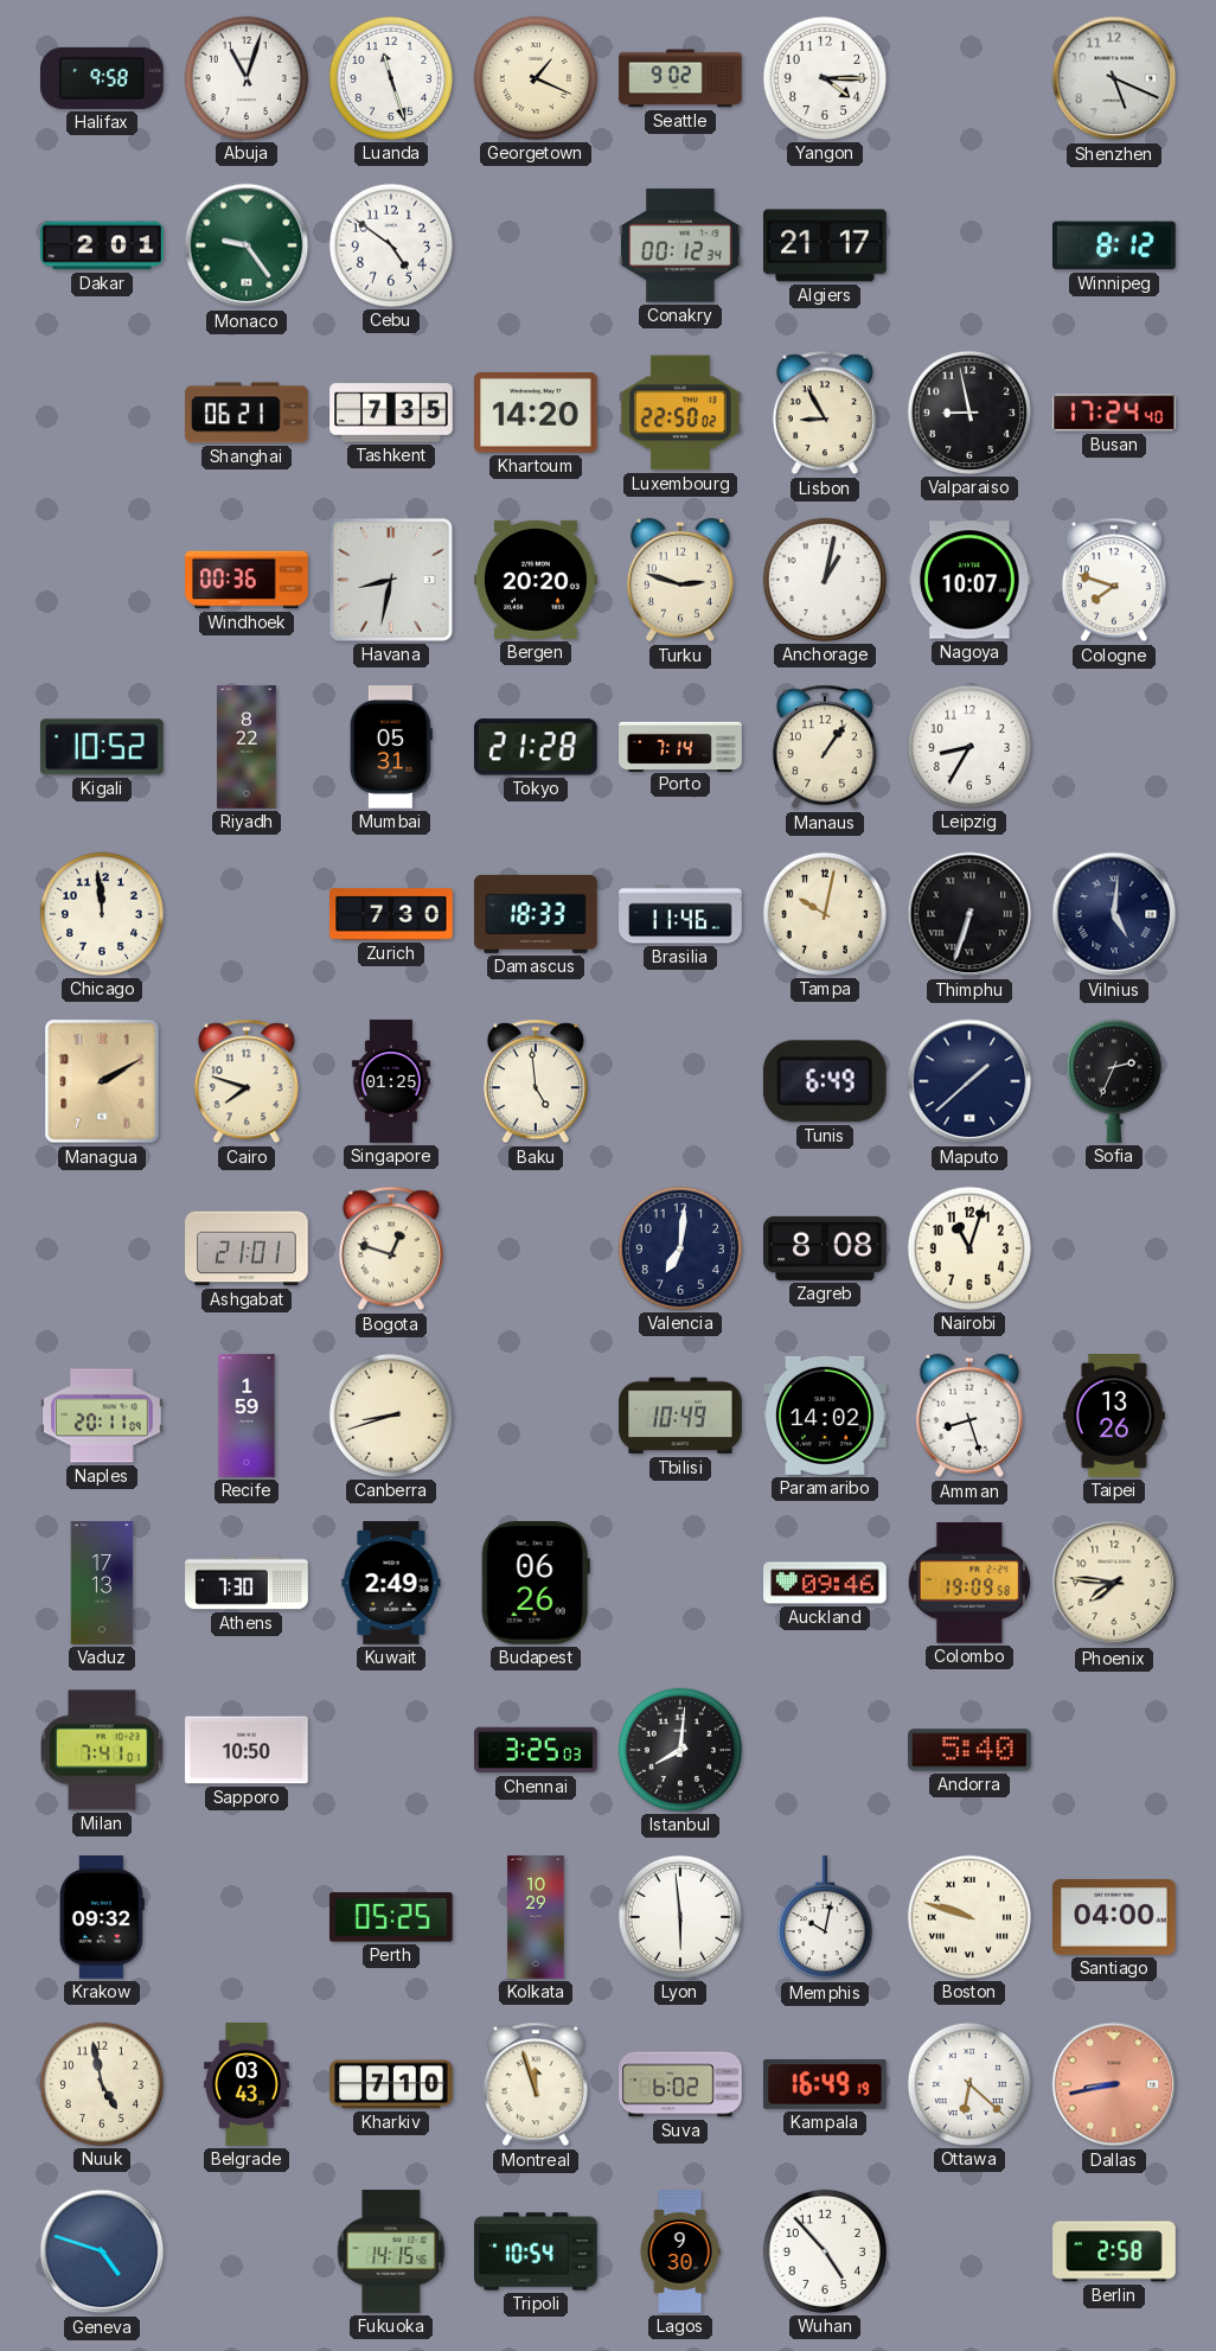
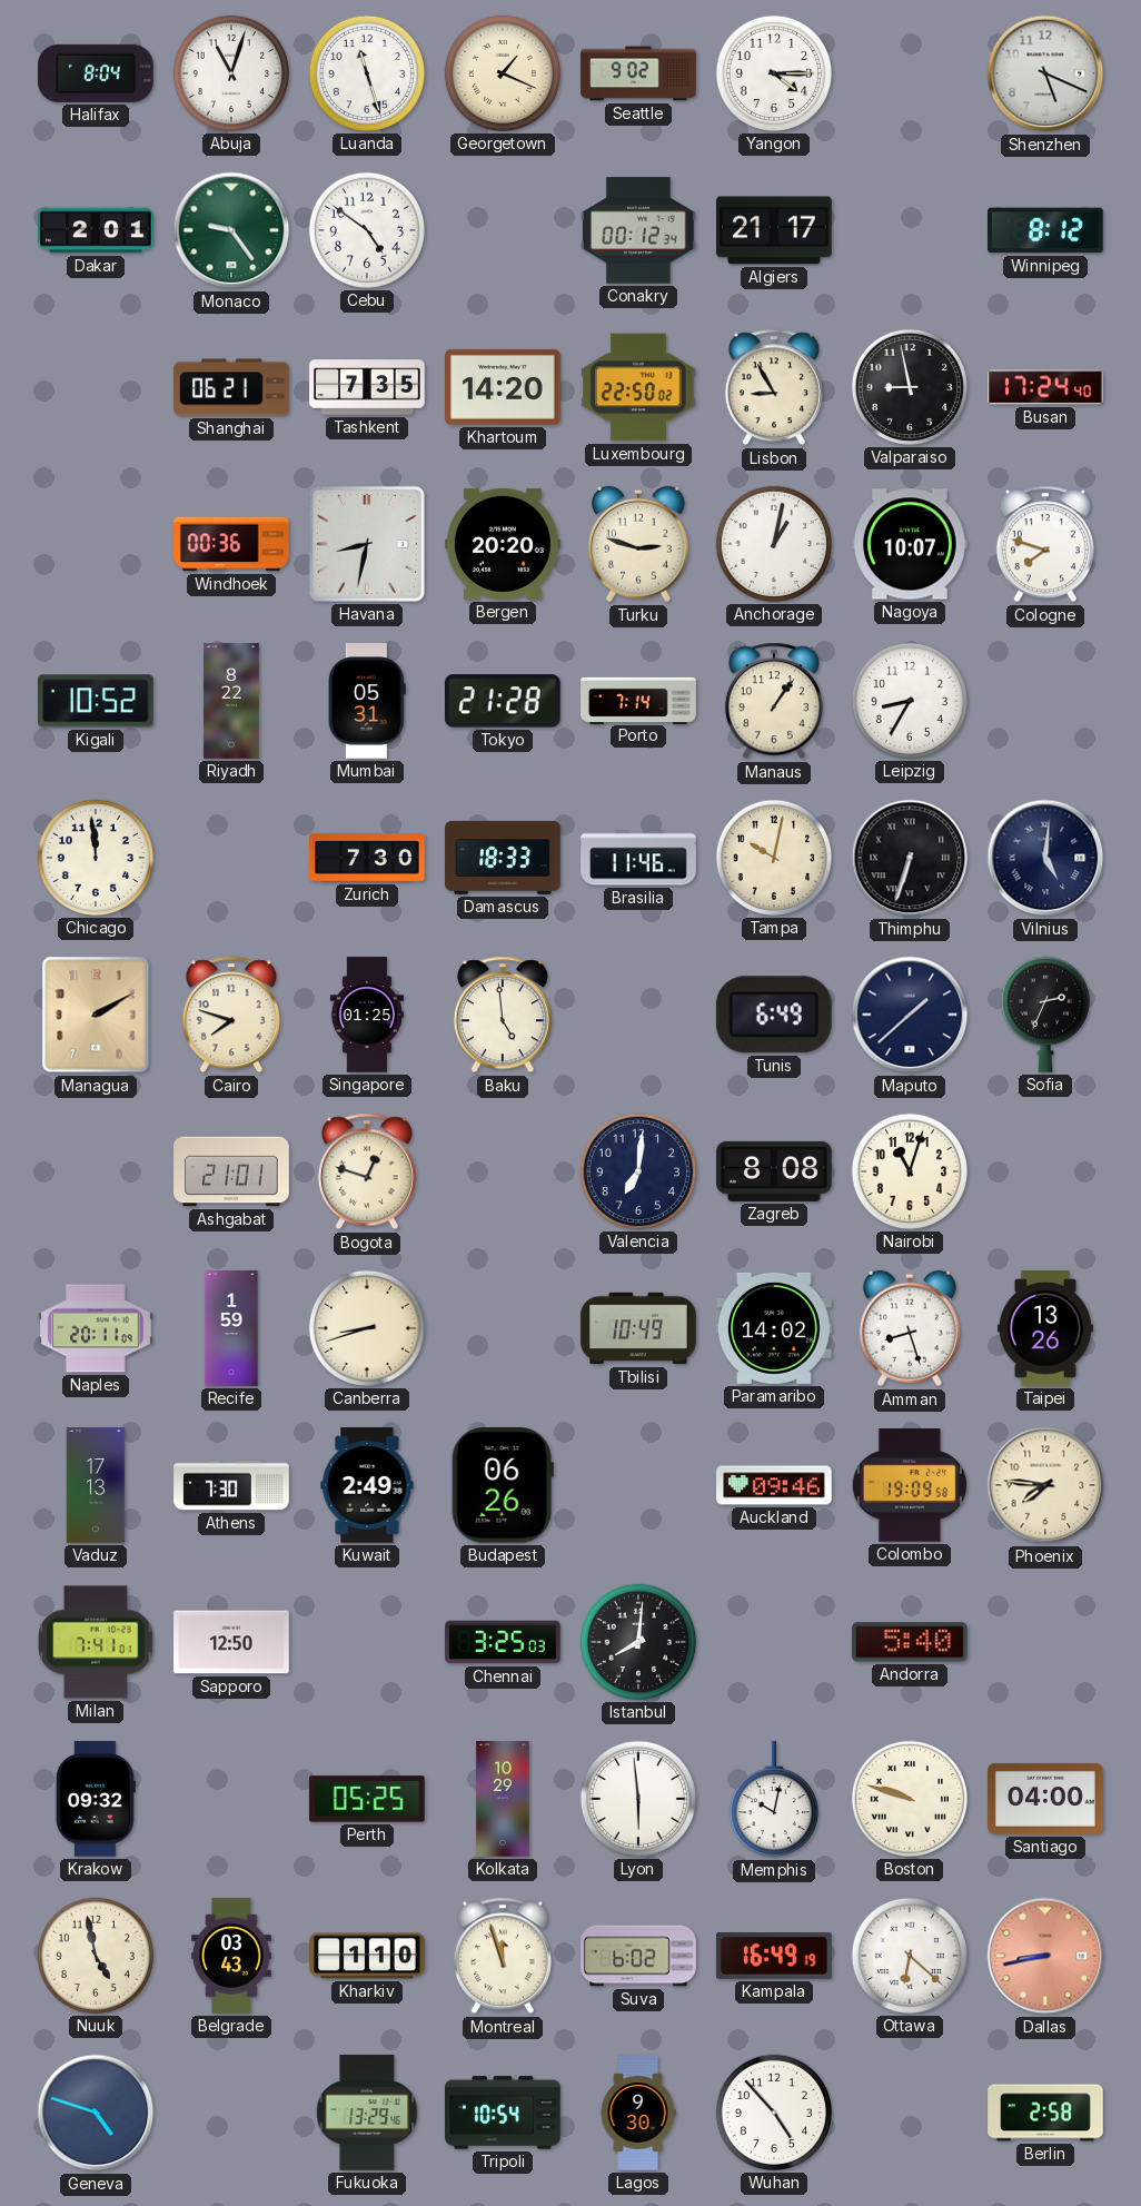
Halifax: 9:58 -> 8:04 (97, 73)
Sapporo: 10:50 -> 12:50 (231, 1642)
Kharkiv: 7:10 -> 1:10 (367, 1956)
Fukuoka: 14:15 -> 13:29 (367, 2113)
